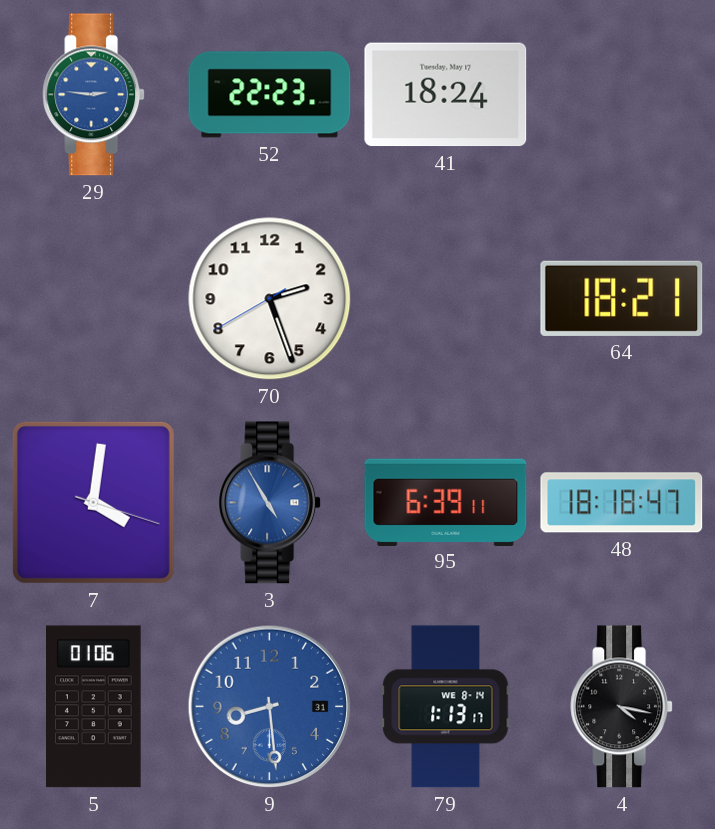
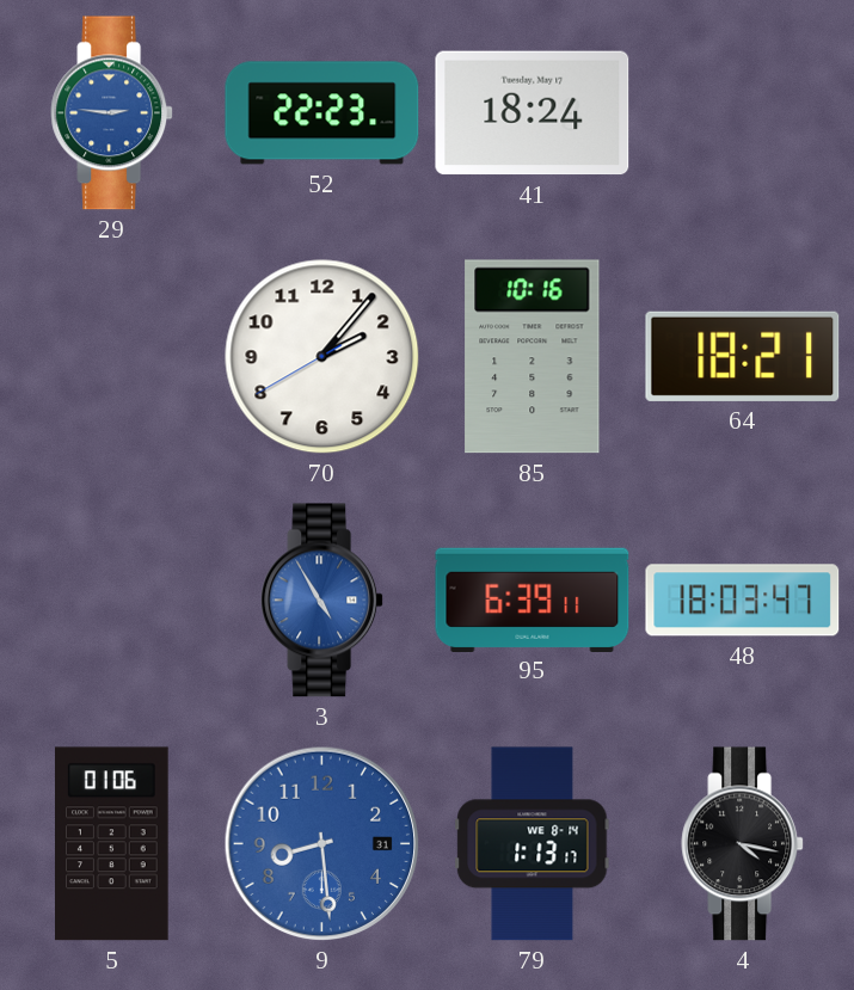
70: 2:26 -> 2:06 (322, 357)
85: none -> 10:16 (533, 357)
7: 4:01 -> none (93, 502)
48: 18:18 -> 18:03 (743, 601)
